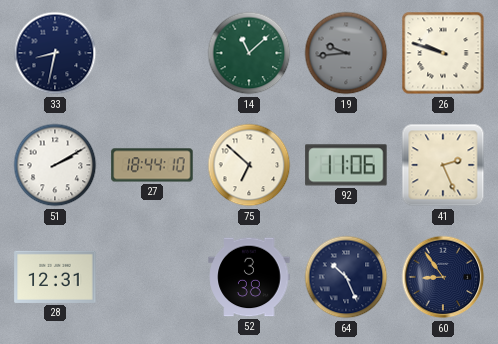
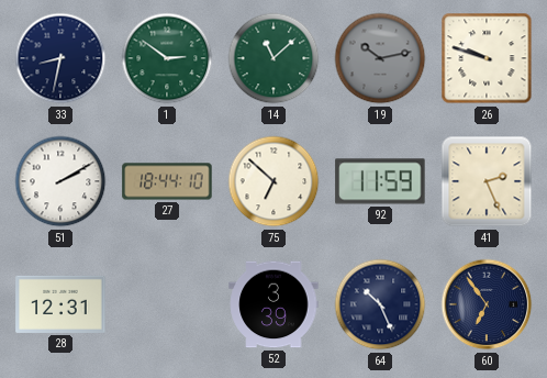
1: none -> 2:51 (167, 58)
19: 9:44 -> 10:13 (380, 58)
92: 11:06 -> 11:59 (380, 181)
52: 3:38 -> 3:39 (273, 304)
60: 8:54 -> 6:54 (487, 304)
